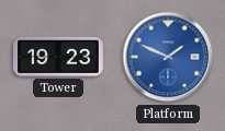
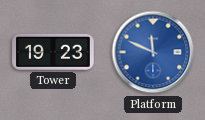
Platform: 1:49 -> 11:49 (153, 52)
